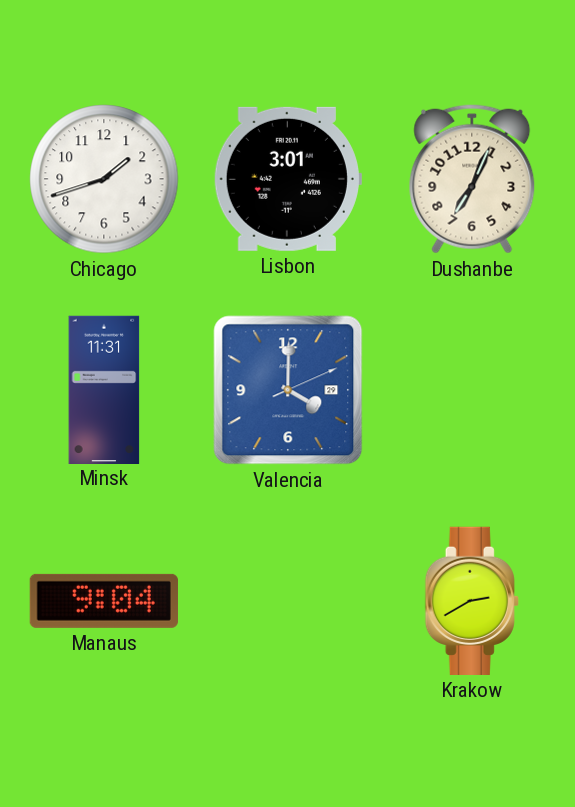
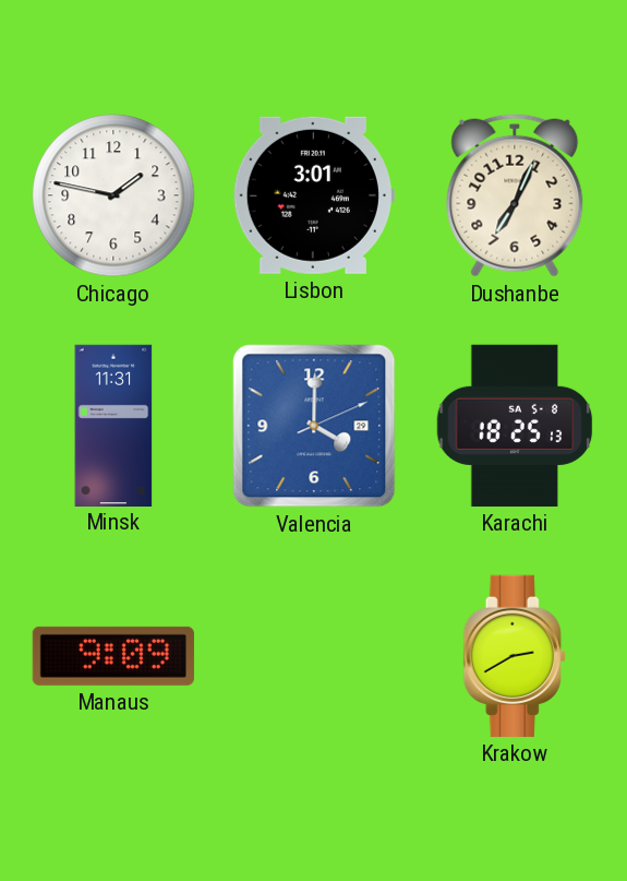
Chicago: 1:42 -> 1:47 (113, 195)
Karachi: none -> 18:25 (515, 426)
Manaus: 9:04 -> 9:09 (113, 656)
